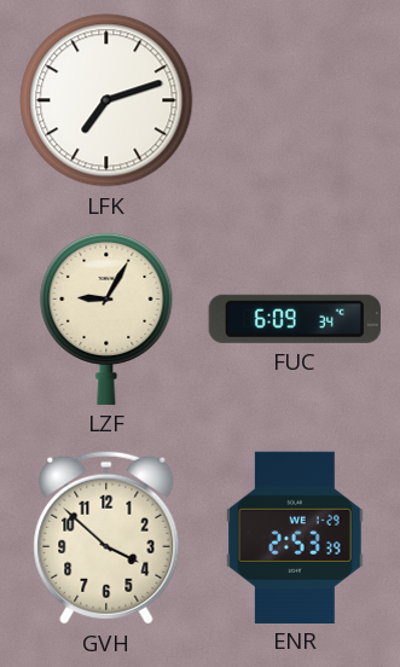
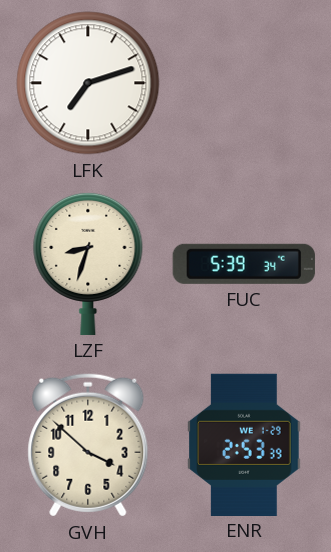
LZF: 9:05 -> 8:33 (88, 263)
FUC: 6:09 -> 5:39 (244, 264)
